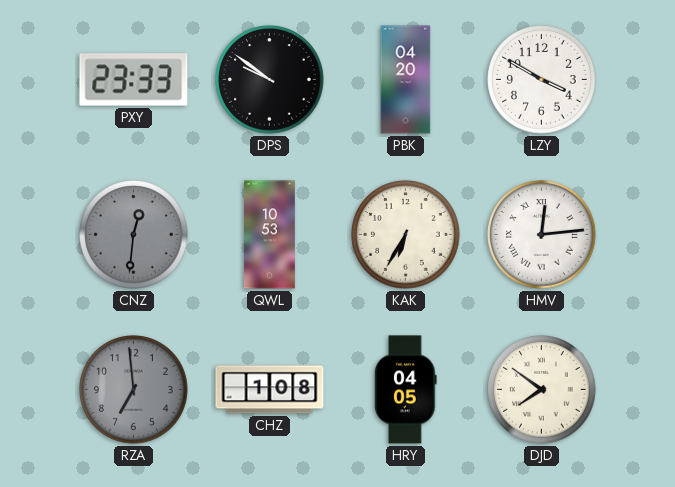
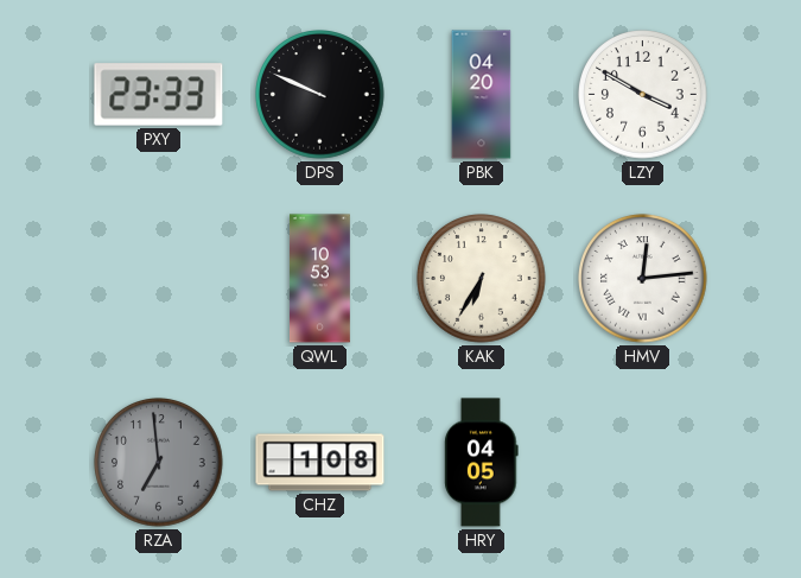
DPS: 9:51 -> 9:49 (320, 95)
CNZ: 12:31 -> none (134, 235)
DJD: 7:51 -> none (542, 390)
